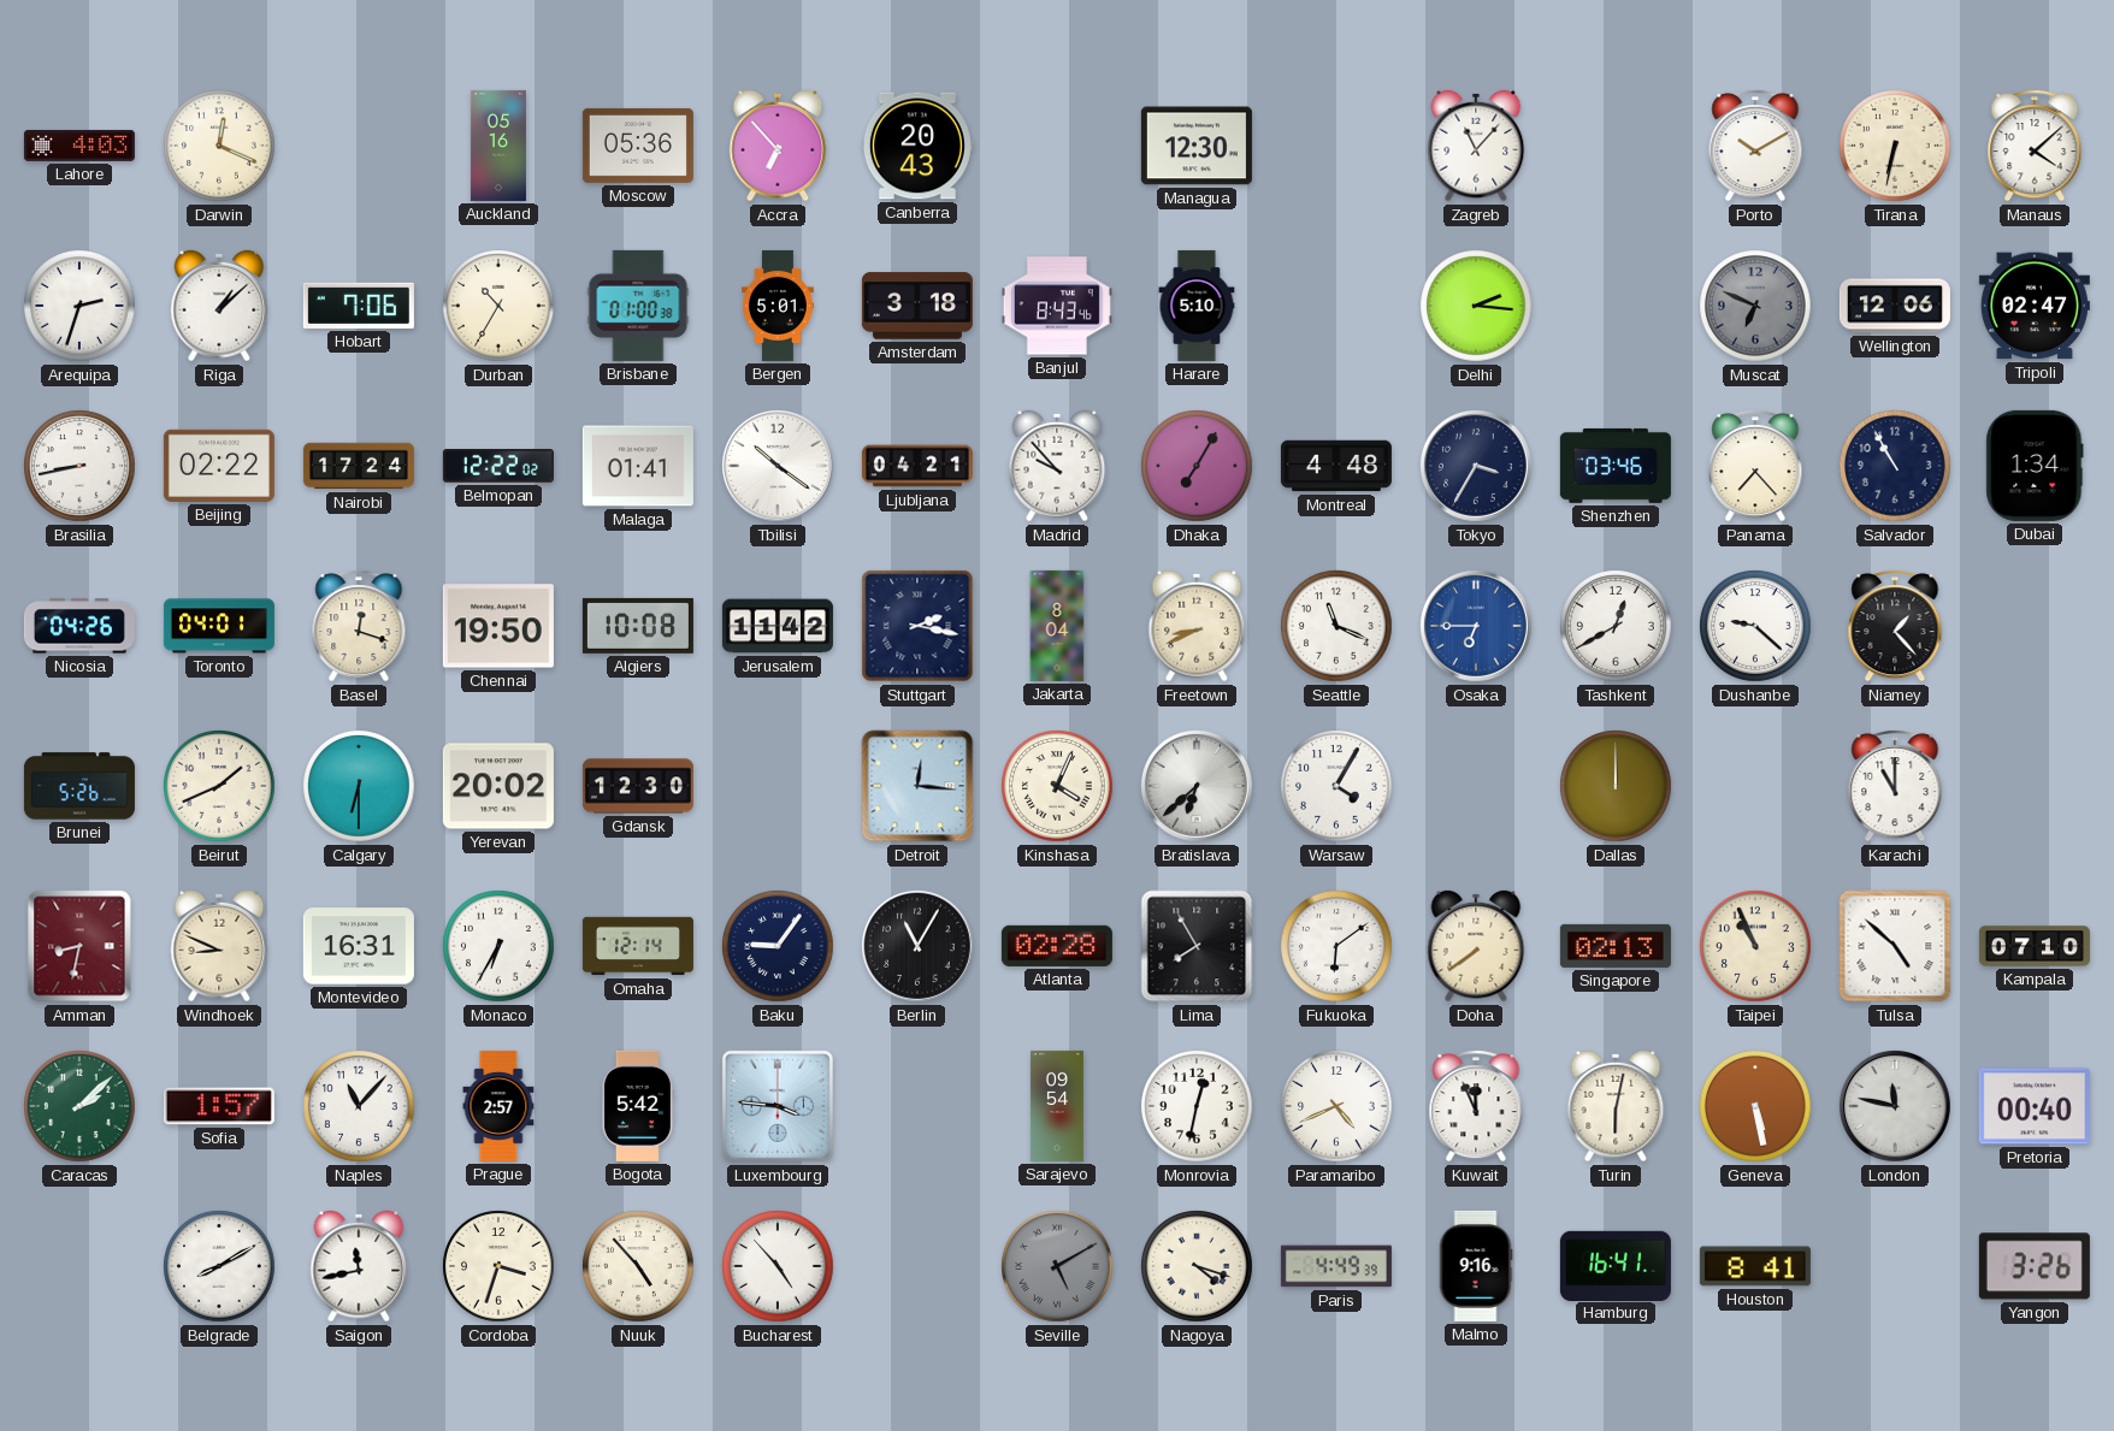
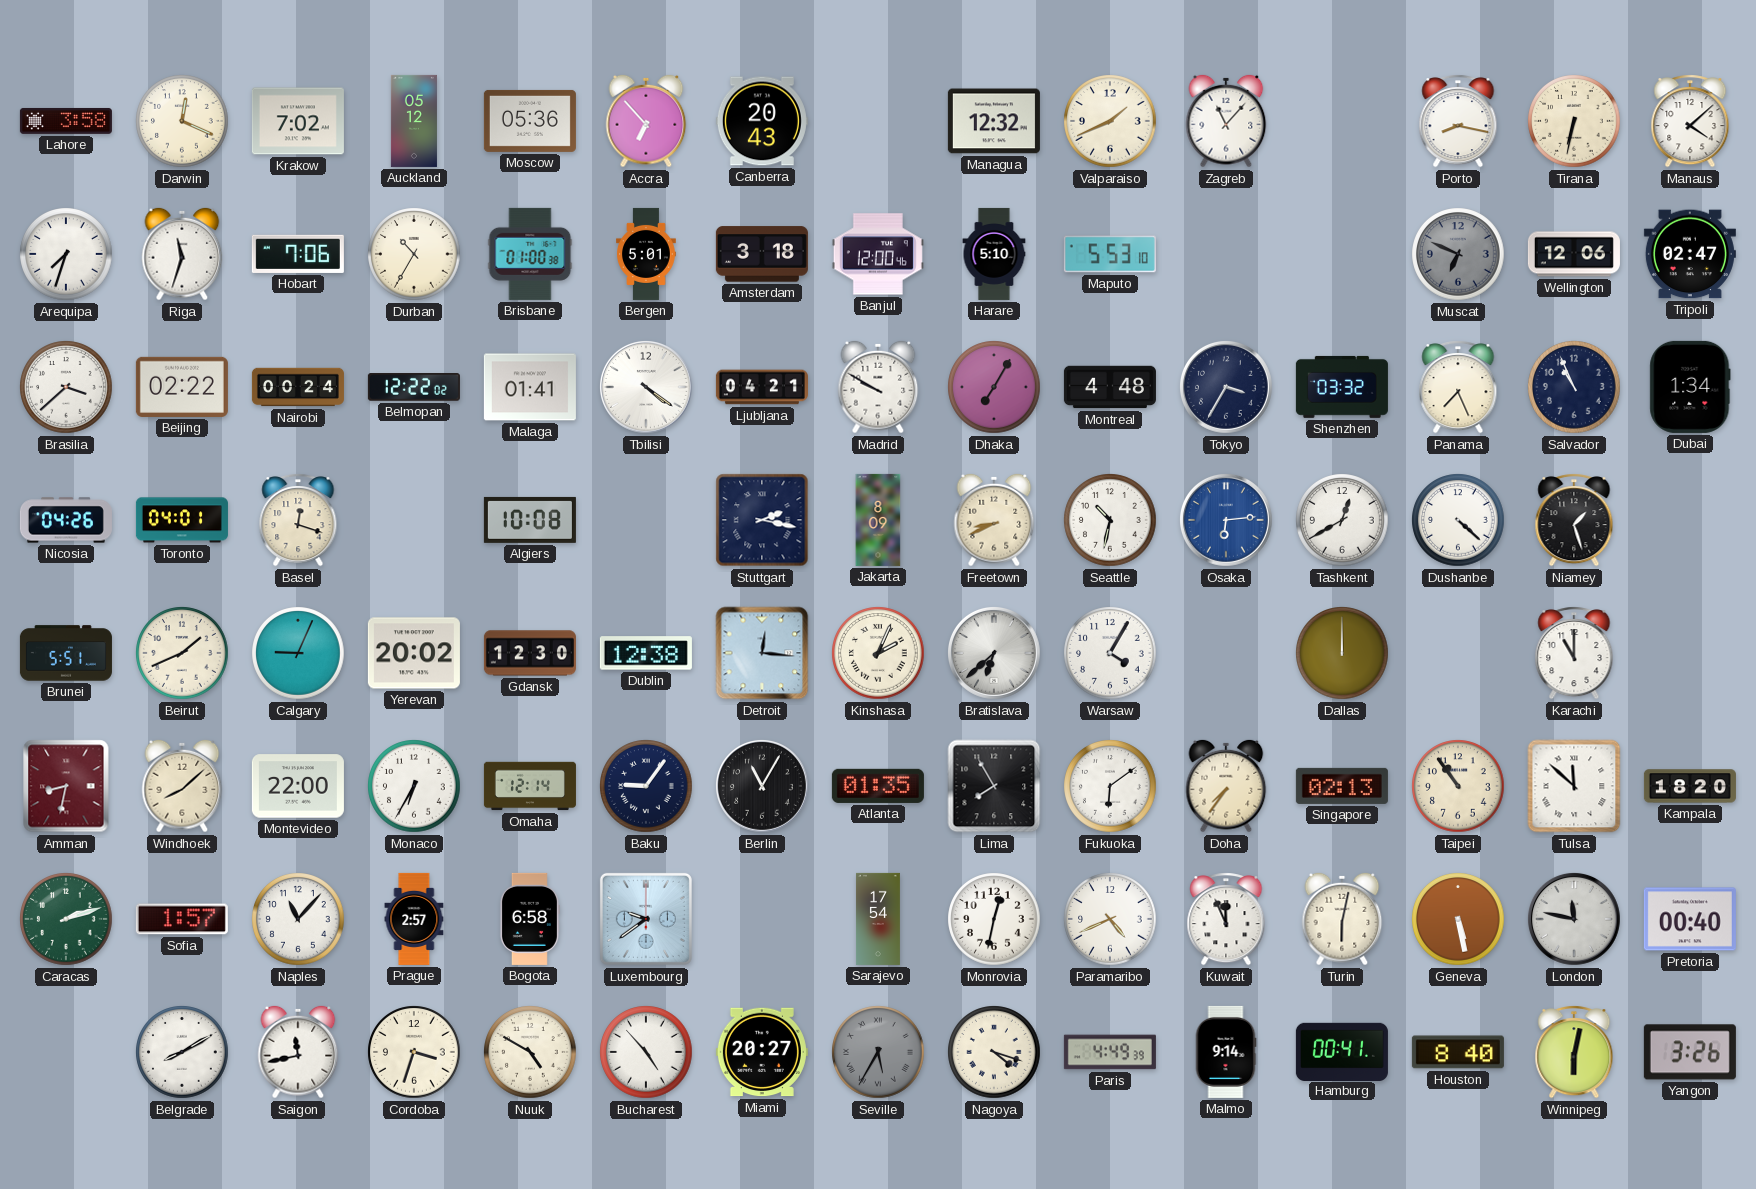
Lahore: 4:03 -> 3:58 (66, 121)
Krakow: none -> 7:02 (298, 121)
Auckland: 05:16 -> 05:12 (414, 121)
Managua: 12:30 -> 12:32 (994, 121)
Valparaiso: none -> 1:41 (1110, 121)
Porto: 10:10 -> 8:17 (1458, 121)
Arequipa: 2:33 -> 7:33 (66, 254)
Riga: 1:08 -> 11:33 (182, 254)
Banjul: 8:43 -> 12:00 (878, 254)
Maputo: none -> 5:53 (1110, 254)
Delhi: 2:16 -> none (1476, 306)
Brasilia: 8:43 -> 3:38 (66, 387)
Nairobi: 17:24 -> 00:24 (298, 387)
Tbilisi: 10:21 -> 4:21 (647, 388)
Madrid: 9:53 -> 9:50 (878, 387)
Shenzhen: 03:46 -> 03:32 (1342, 387)
Panama: 7:23 -> 7:26 (1458, 387)
Salvador: 10:55 -> 10:56 (1574, 387)
Chennai: 19:50 -> none (498, 626)
Jerusalem: 11:42 -> none (778, 626)
Jakarta: 8:04 -> 8:09 (878, 520)
Seattle: 11:19 -> 10:32 (1110, 520)
Osaka: 6:45 -> 6:14 (1227, 521)
Dushanbe: 9:22 -> 4:22 (1458, 520)
Niamey: 1:23 -> 1:27 (1574, 520)
Brunei: 5:26 -> 5:51 (66, 653)
Calgary: 6:30 -> 9:04 (298, 653)
Dublin: none -> 12:38 (646, 653)
Kinshasa: 4:04 -> 2:04 (878, 653)
Windhoek: 8:49 -> 8:08 (182, 786)
Montevideo: 16:31 -> 22:00 (298, 786)
Atlanta: 02:28 -> 01:35 (878, 786)
Doha: 7:39 -> 7:36 (1226, 786)
Taipei: 10:56 -> 10:54 (1458, 786)
Tulsa: 4:52 -> 11:52 (1574, 786)
Kampala: 07:10 -> 18:20 (1690, 786)
Caracas: 2:08 -> 2:12 (66, 919)
Bogota: 5:42 -> 6:58 (529, 919)
Luxembourg: 3:46 -> 9:39 (646, 919)
Sarajevo: 09:54 -> 17:54 (878, 919)
Nuuk: 4:53 -> 4:50 (530, 1052)
Miami: none -> 20:27 (762, 1052)
Seville: 5:10 -> 5:35 (878, 1052)
Malmo: 9:16 -> 9:14 (1226, 1052)
Hamburg: 16:41 -> 00:41 (1342, 1051)
Houston: 8:41 -> 8:40 (1458, 1052)
Winnipeg: none -> 6:02 (1574, 1052)
